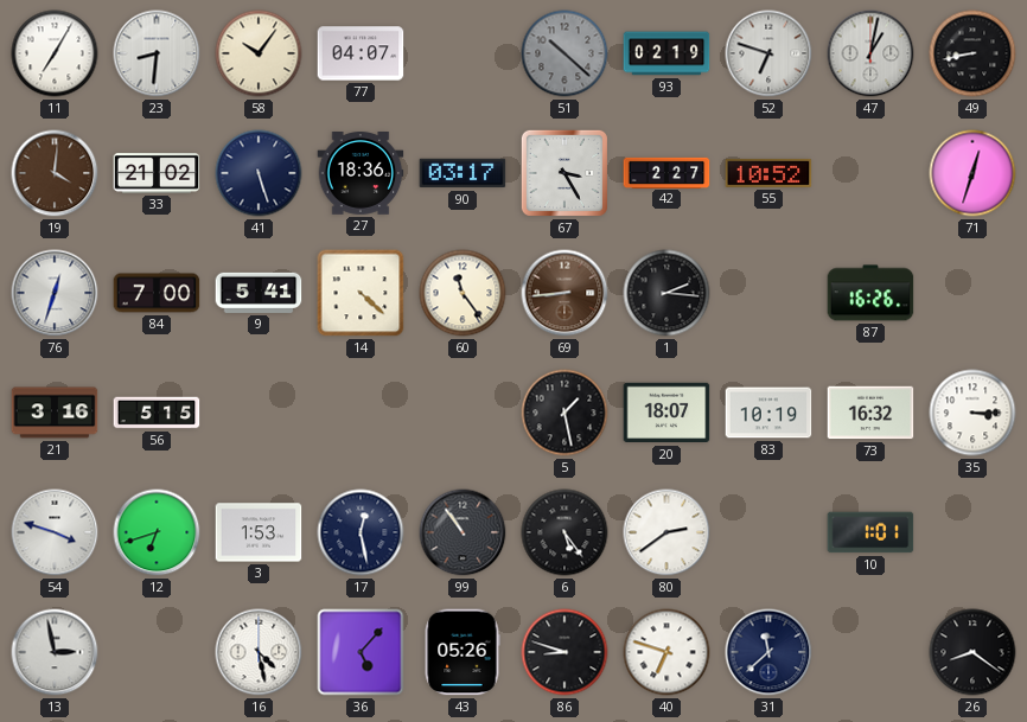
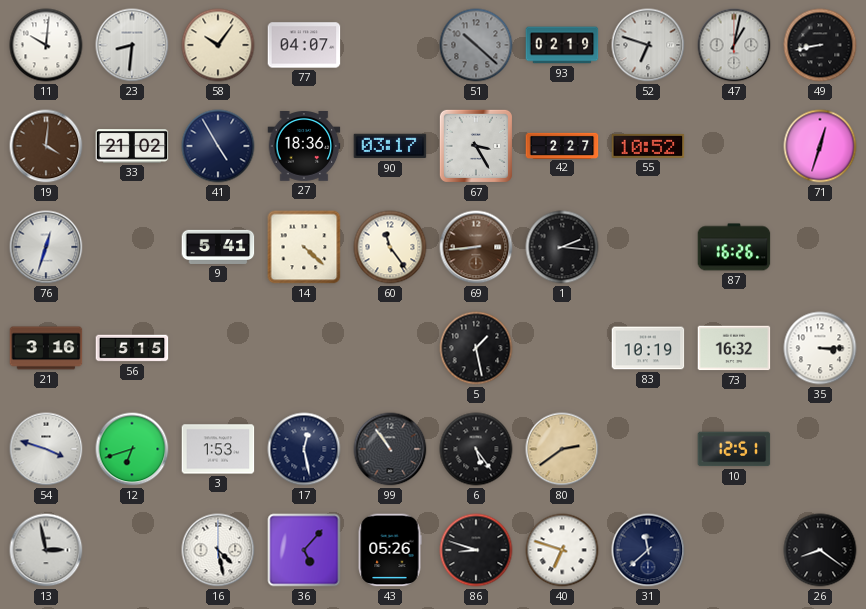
11: 7:05 -> 10:01 (46, 45)
41: 5:27 -> 4:55 (218, 146)
84: 7:00 -> none (157, 293)
20: 18:07 -> none (666, 413)
80 dial: white -> champagne (562, 449)
10: 1:01 -> 12:51 (734, 449)
